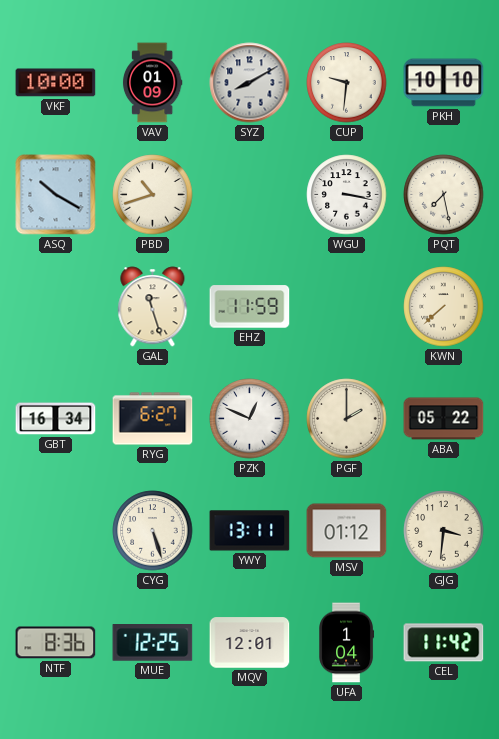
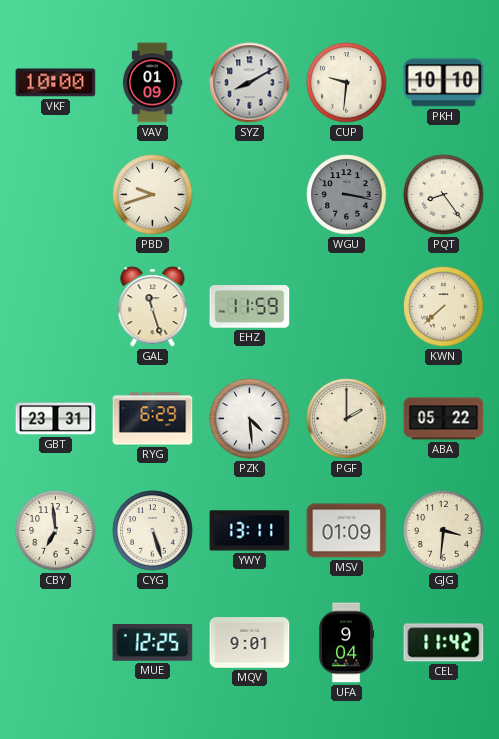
ASQ: 10:20 -> none (56, 195)
PBD: 10:42 -> 9:42 (153, 195)
WGU dial: white -> grey (347, 195)
PQT: 7:28 -> 8:24 (444, 195)
GBT: 16:34 -> 23:31 (56, 419)
RYG: 6:27 -> 6:29 (153, 419)
PZK: 12:49 -> 4:29 (250, 419)
CBY: none -> 6:59 (56, 531)
MSV: 01:12 -> 01:09 (347, 531)
NTF: 8:36 -> none (56, 643)
MQV: 12:01 -> 9:01 (250, 643)
UFA: 1:04 -> 9:04 (347, 643)
